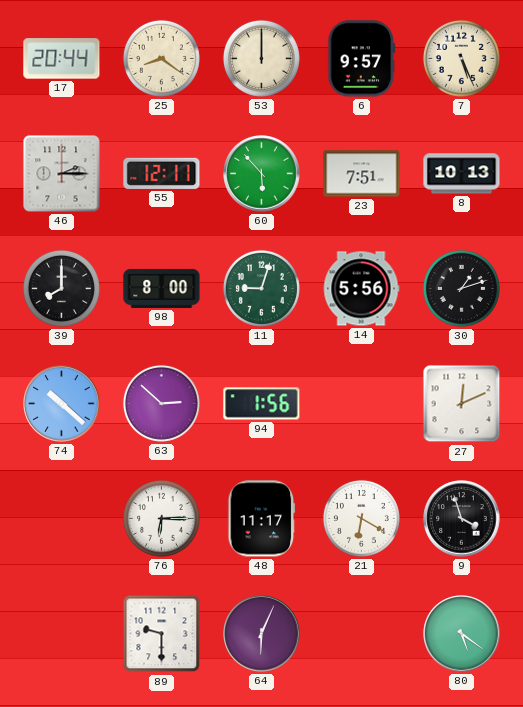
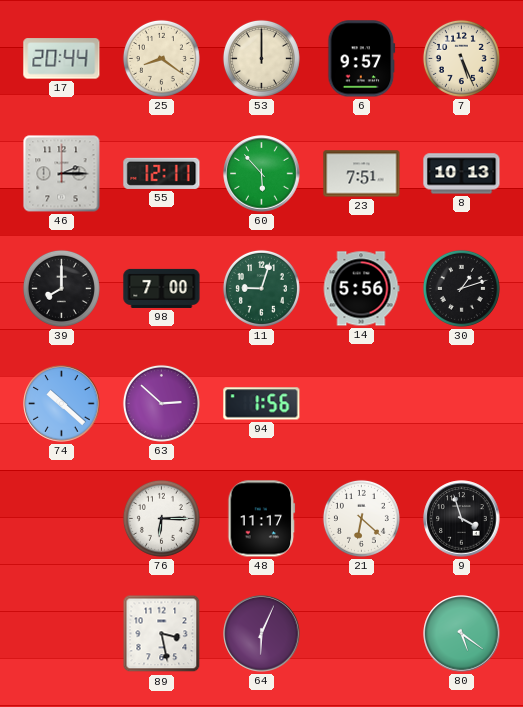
98: 8:00 -> 7:00 (162, 288)
27: 12:11 -> none (462, 404)
21: 6:20 -> 6:22 (361, 518)
89: 9:30 -> 3:28 (162, 634)
